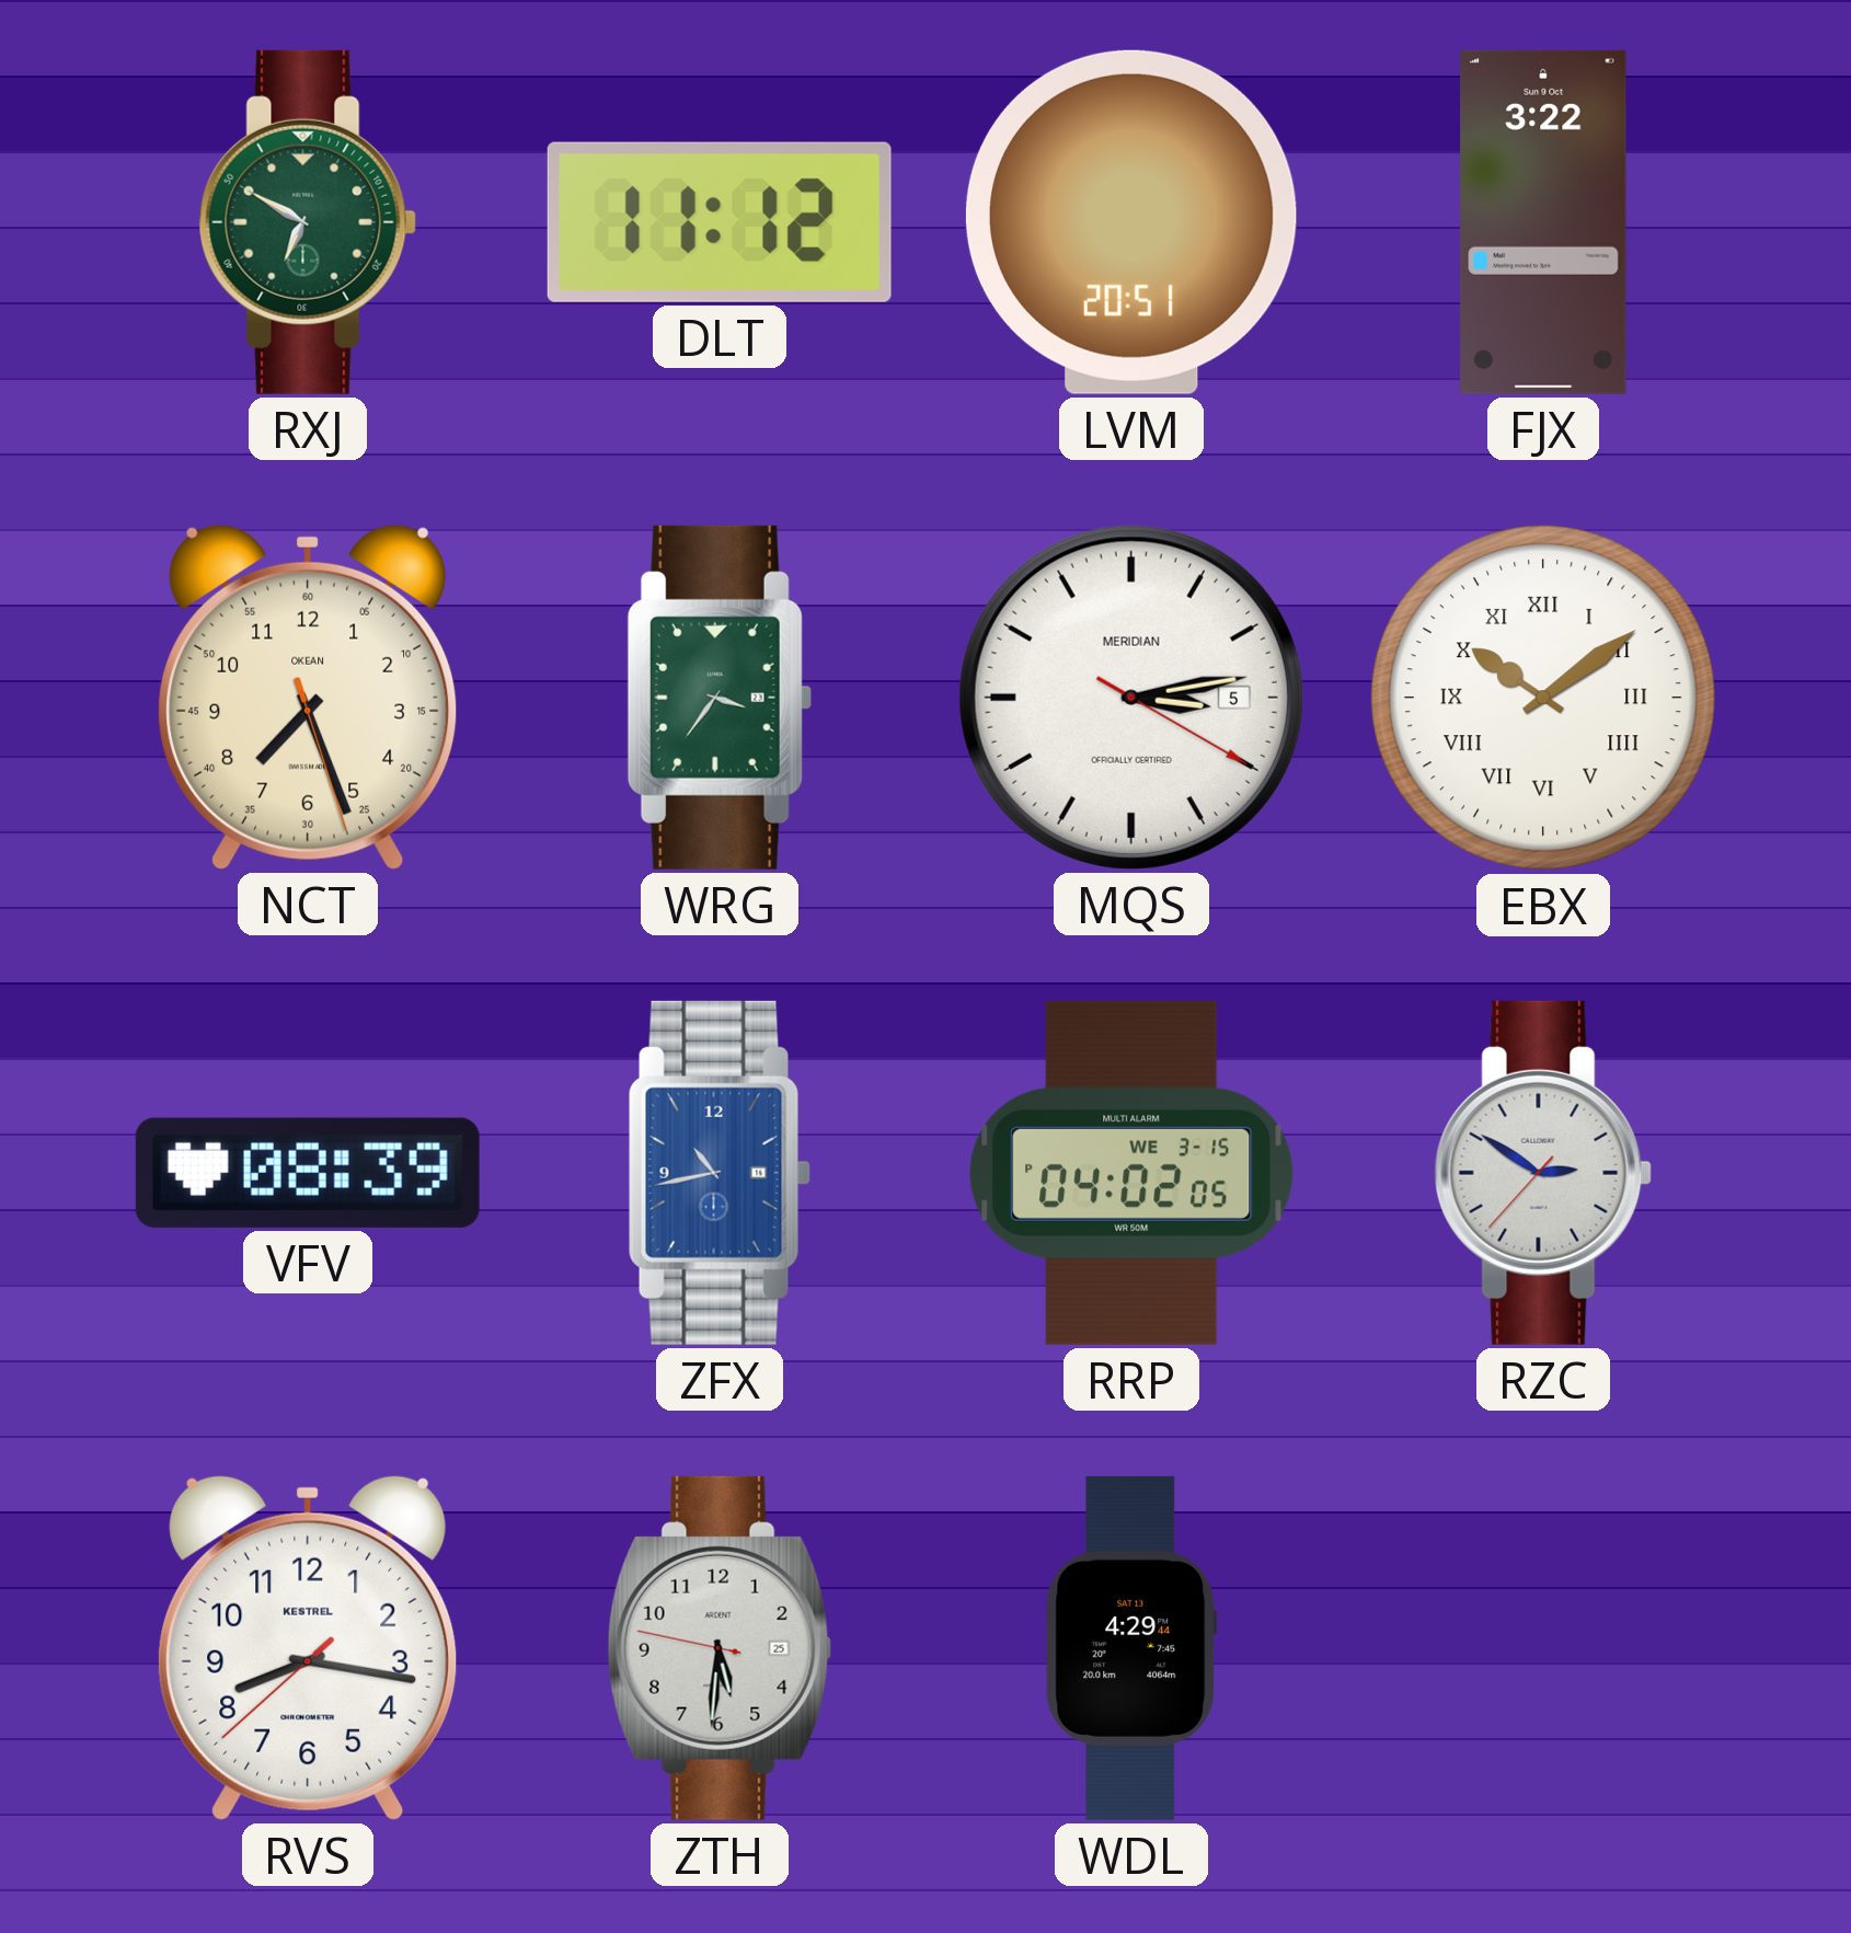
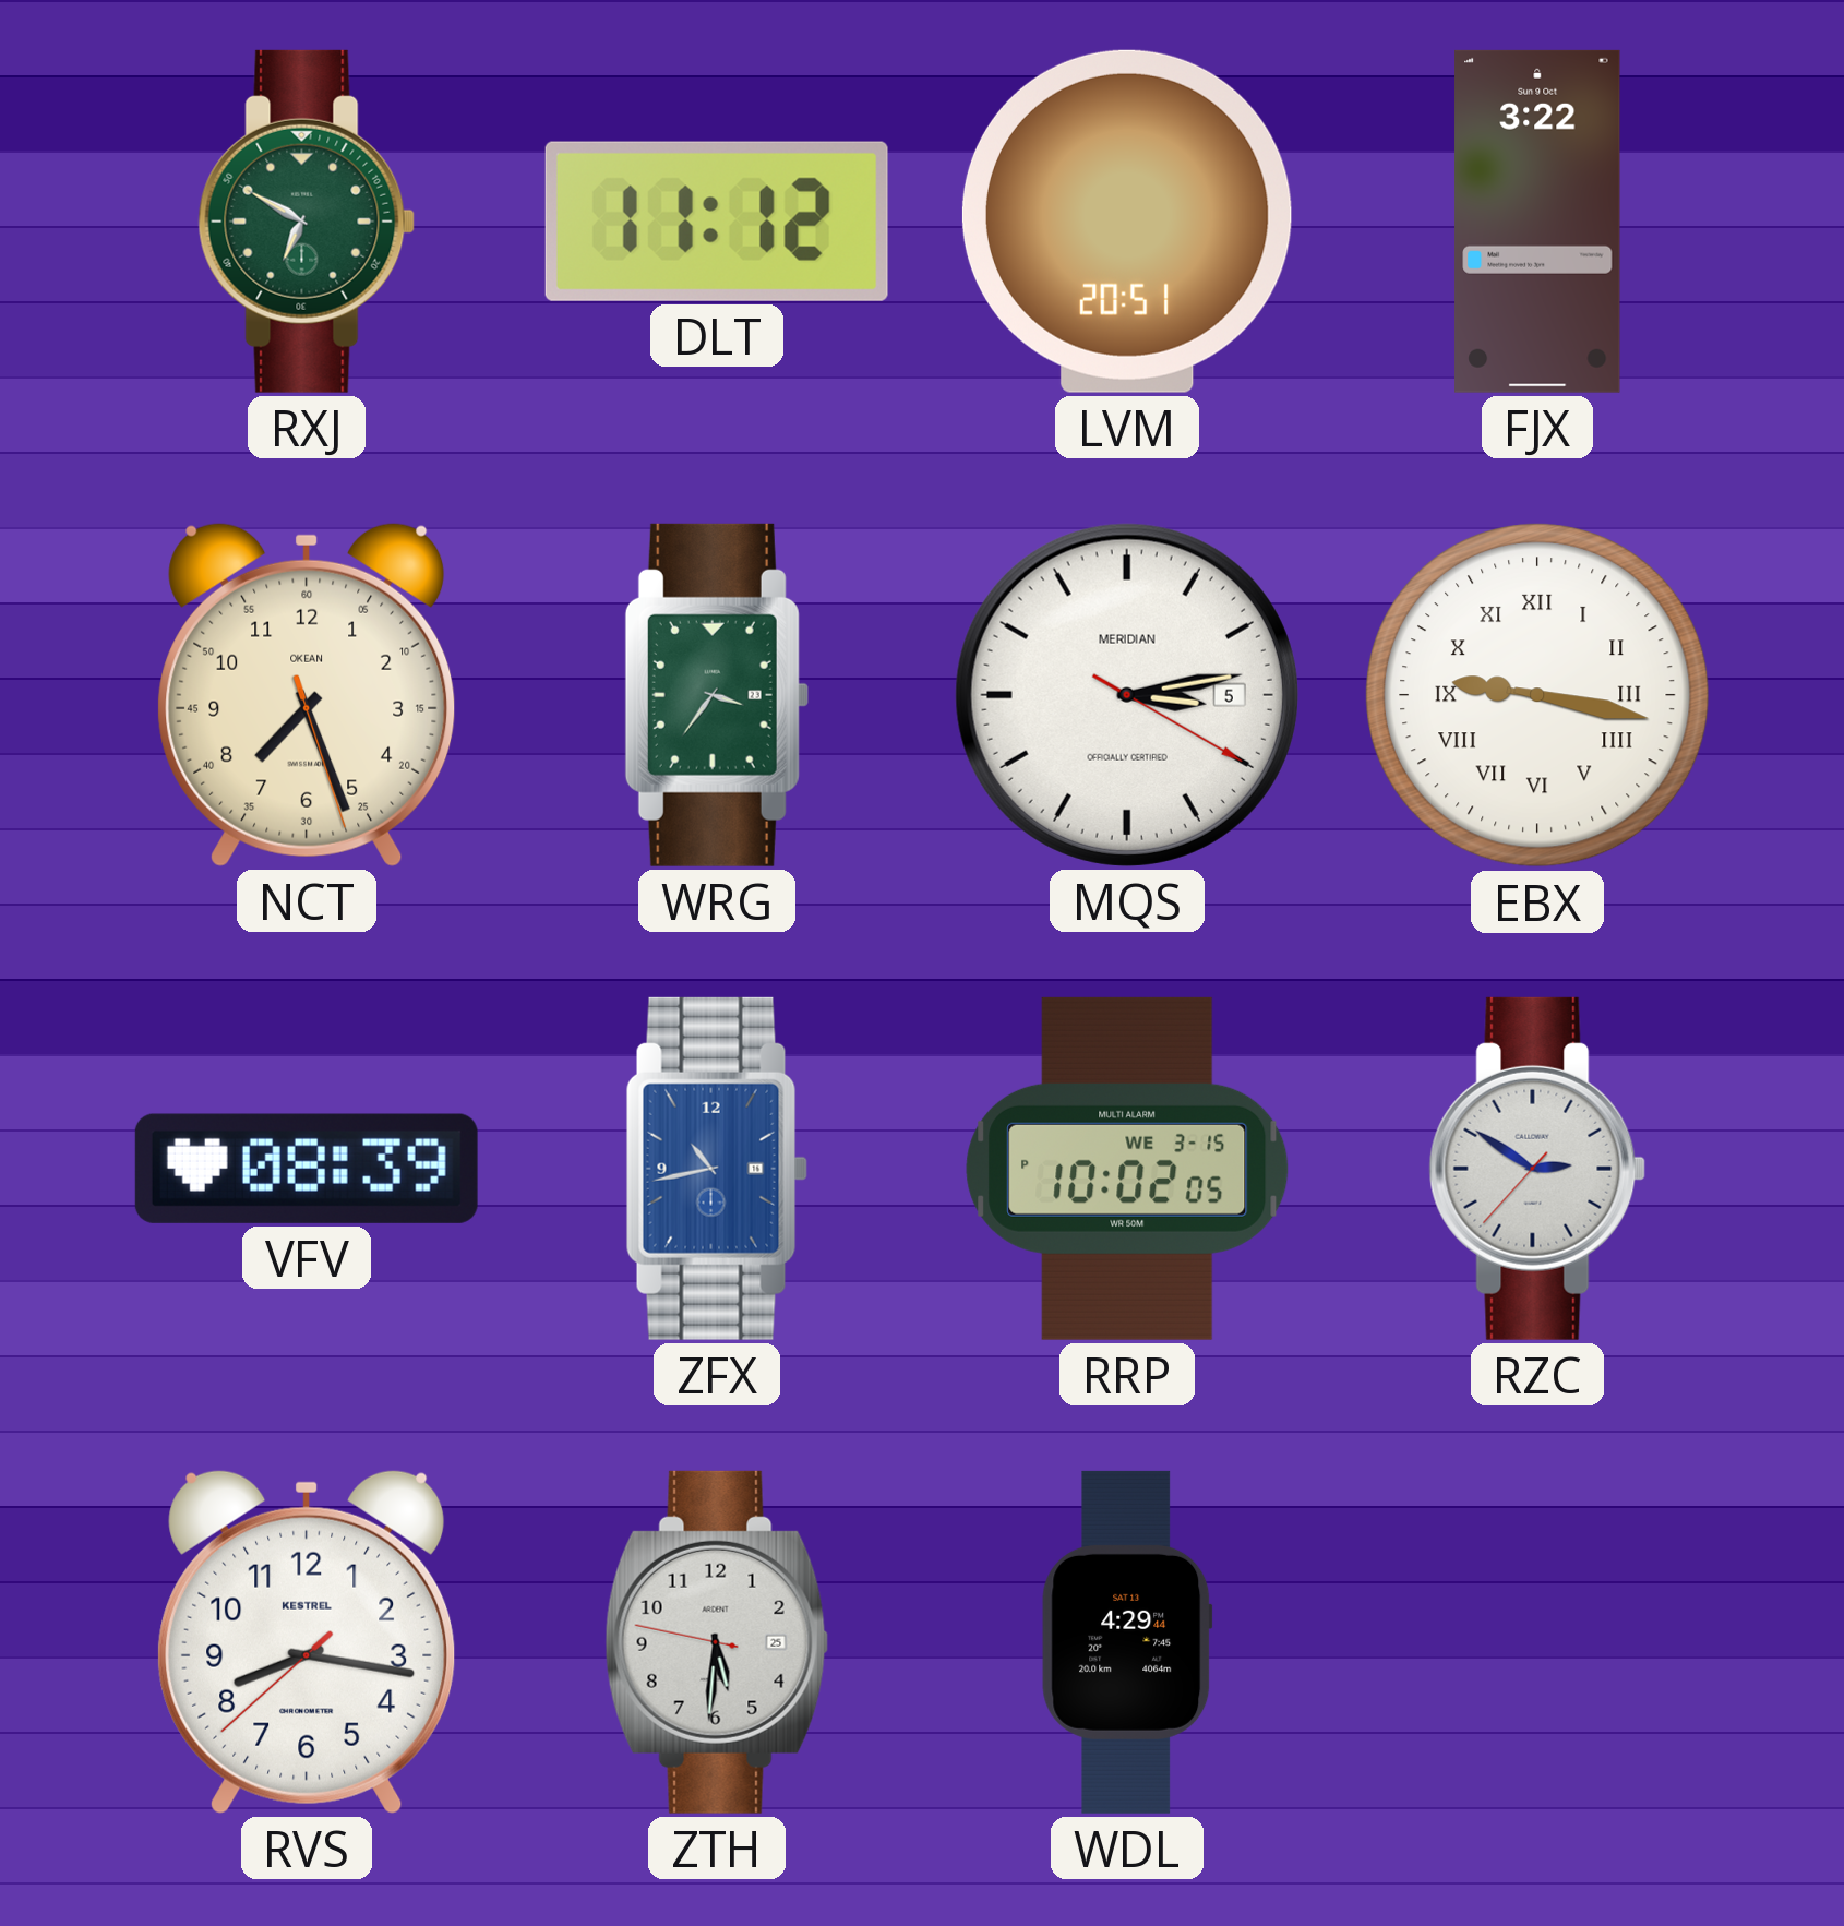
EBX: 10:09 -> 9:17 (1538, 696)
RRP: 04:02 -> 10:02 (1127, 1169)
